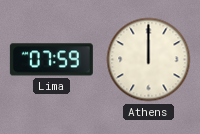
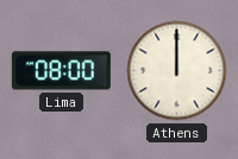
Lima: 07:59 -> 08:00 (61, 71)
